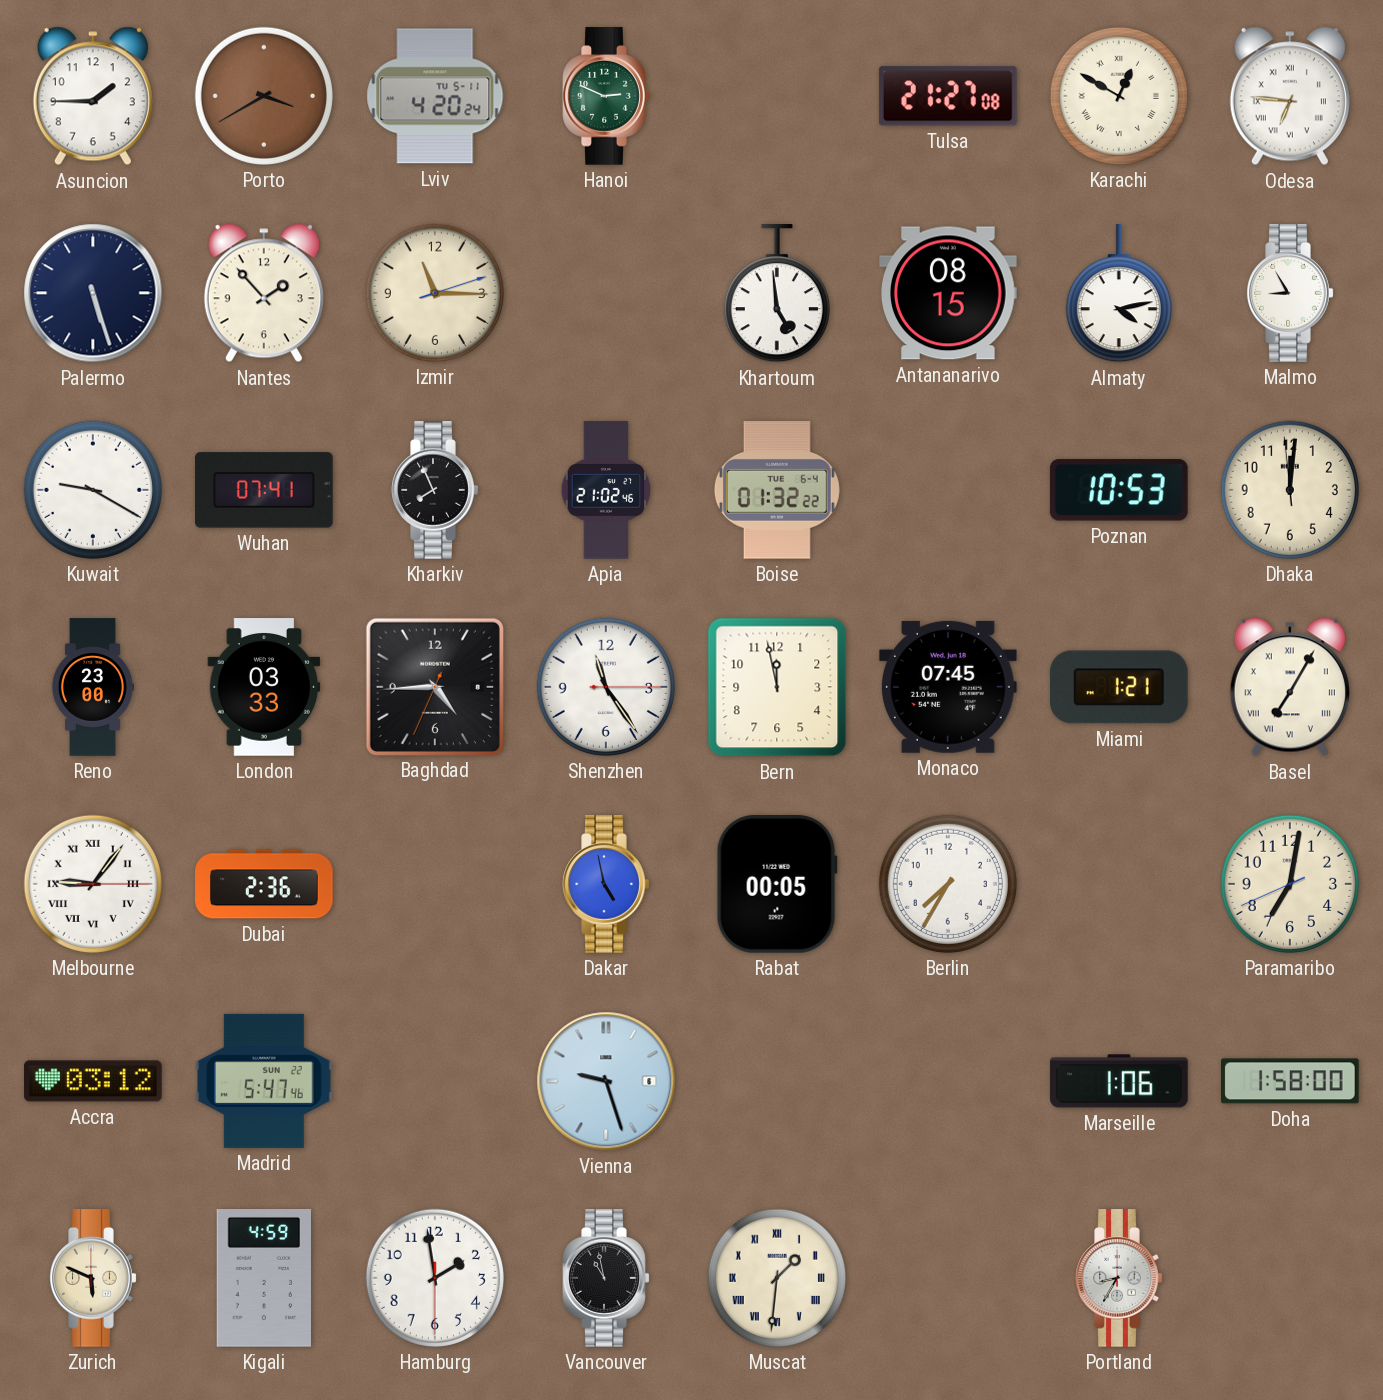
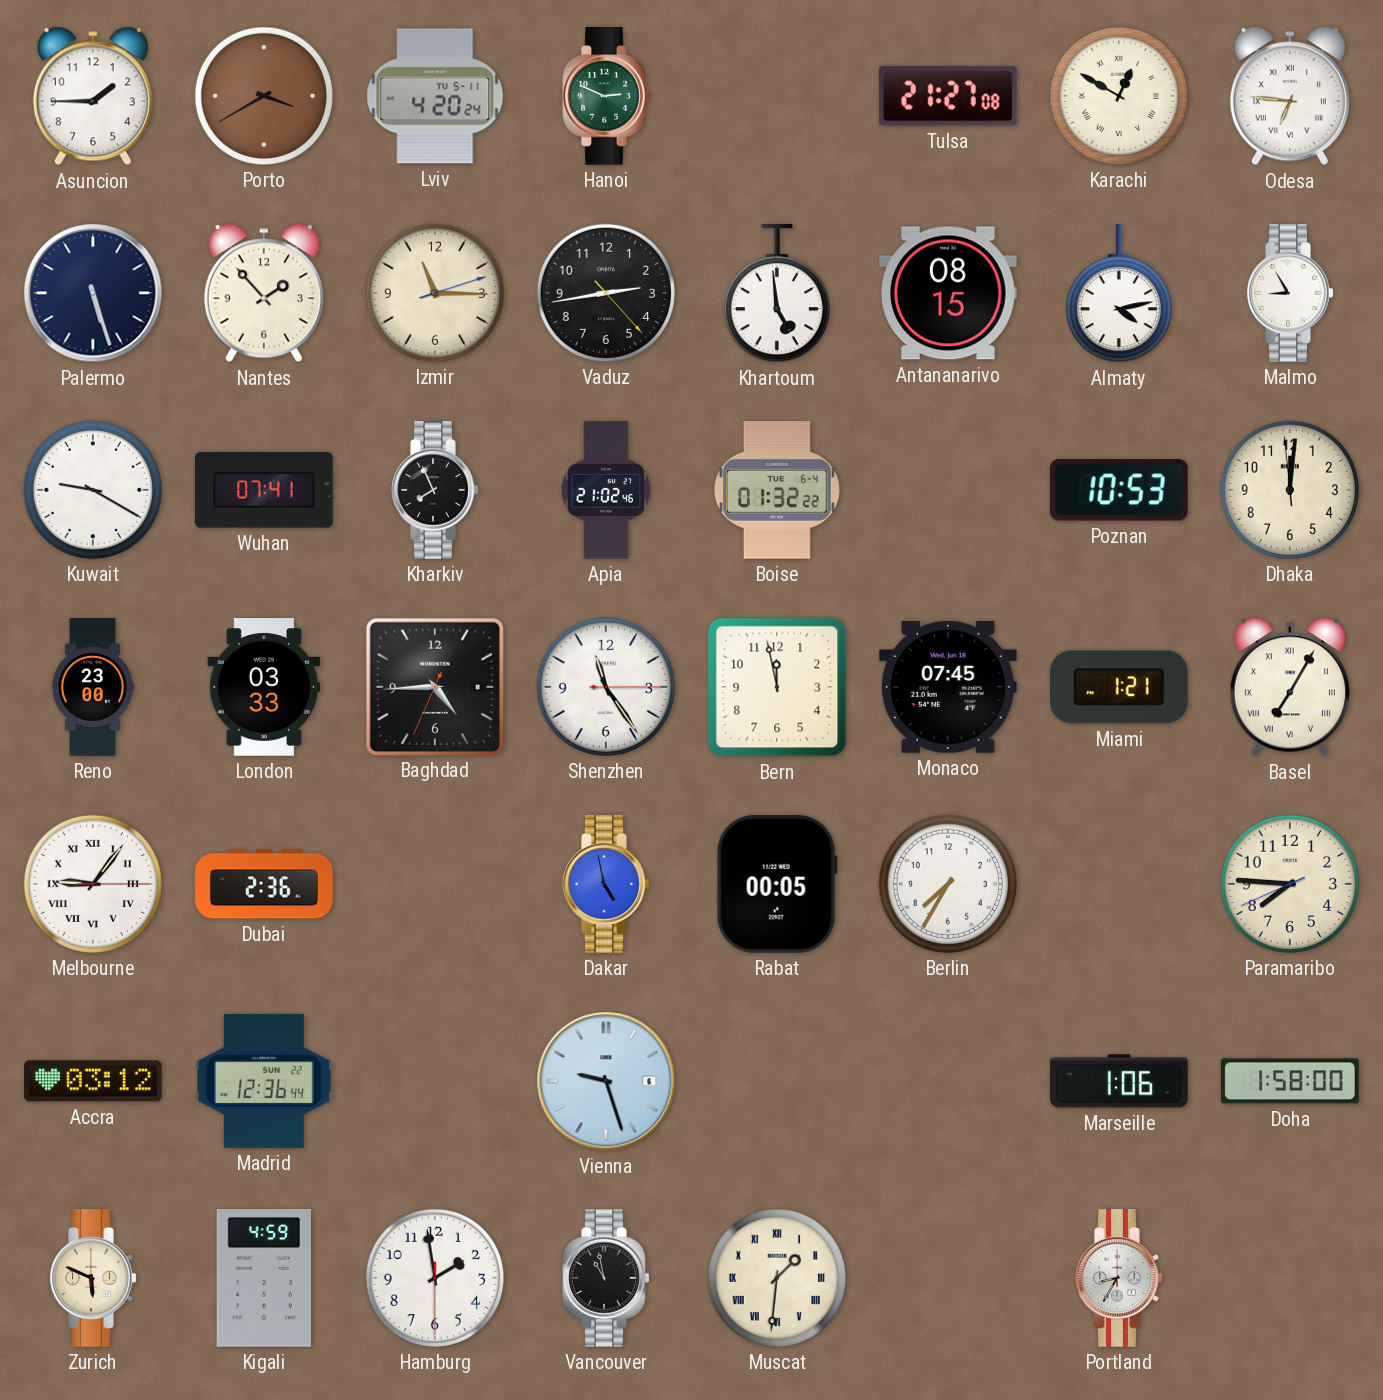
Vaduz: none -> 2:43 (606, 293)
Paramaribo: 7:01 -> 7:45 (1290, 884)
Madrid: 5:47 -> 12:36 (265, 1081)
